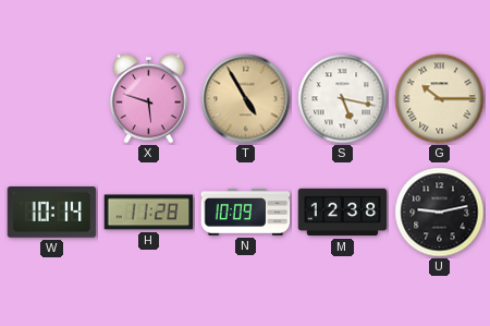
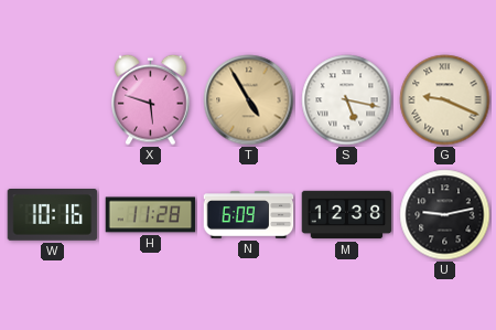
G: 10:15 -> 9:19 (445, 100)
W: 10:14 -> 10:16 (53, 215)
N: 10:09 -> 6:09 (249, 215)
